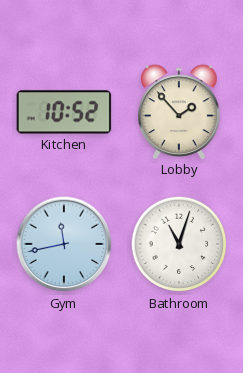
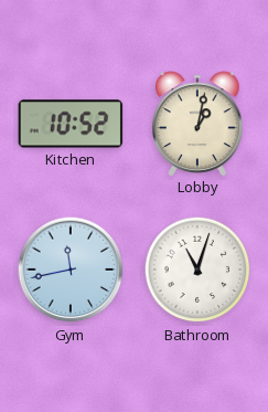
Lobby: 1:53 -> 1:02 (199, 124)
